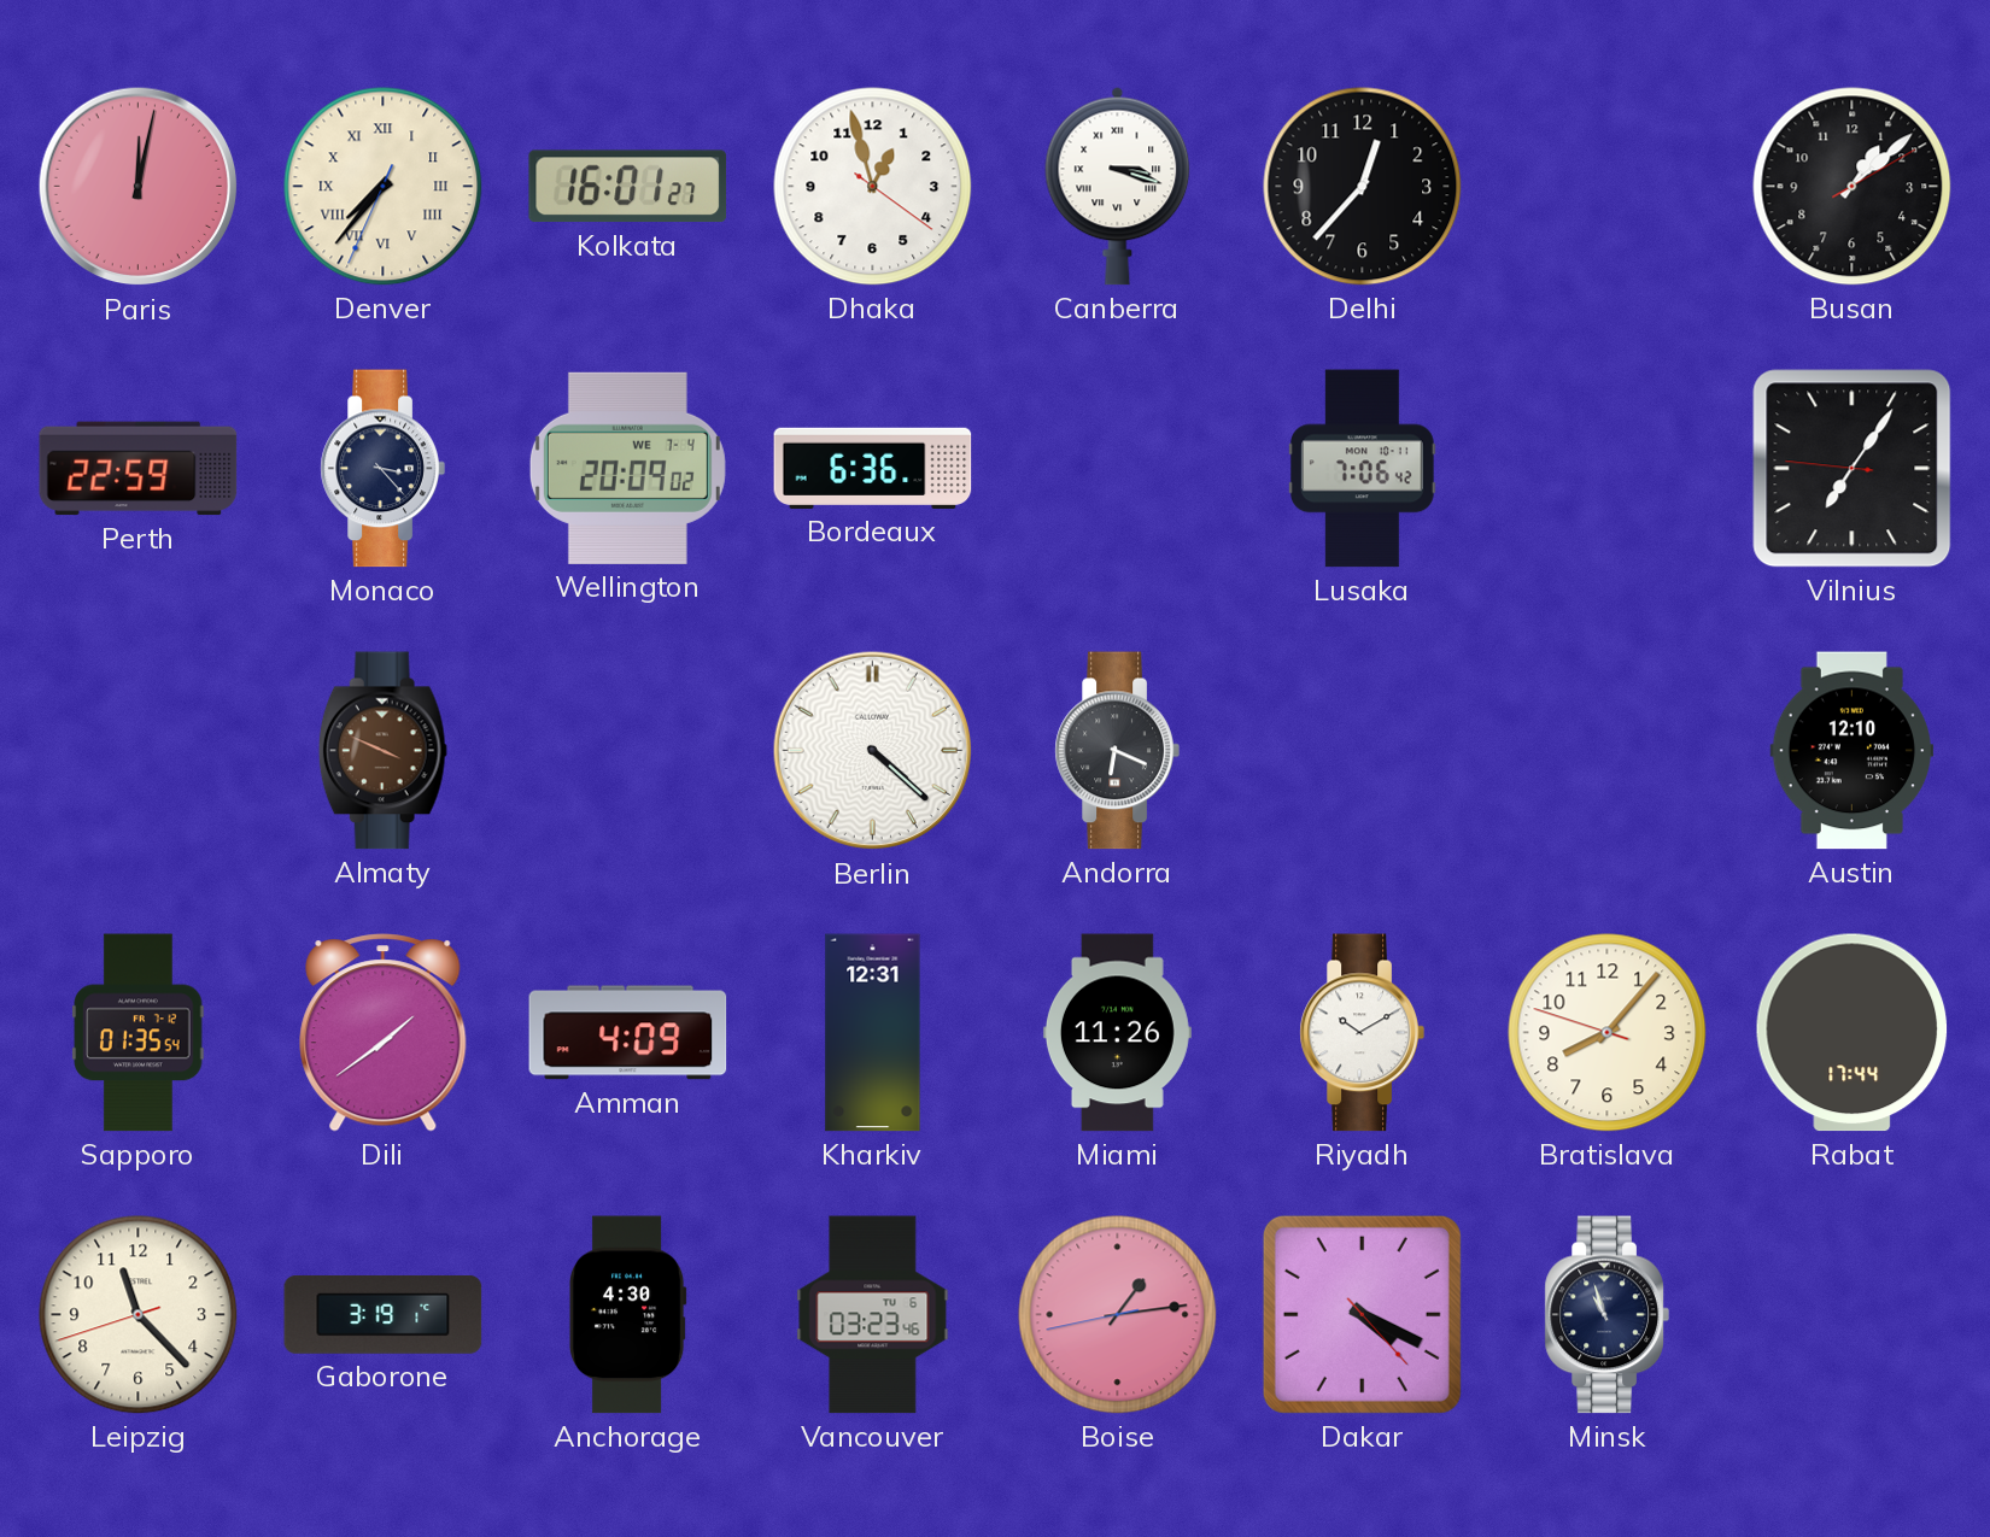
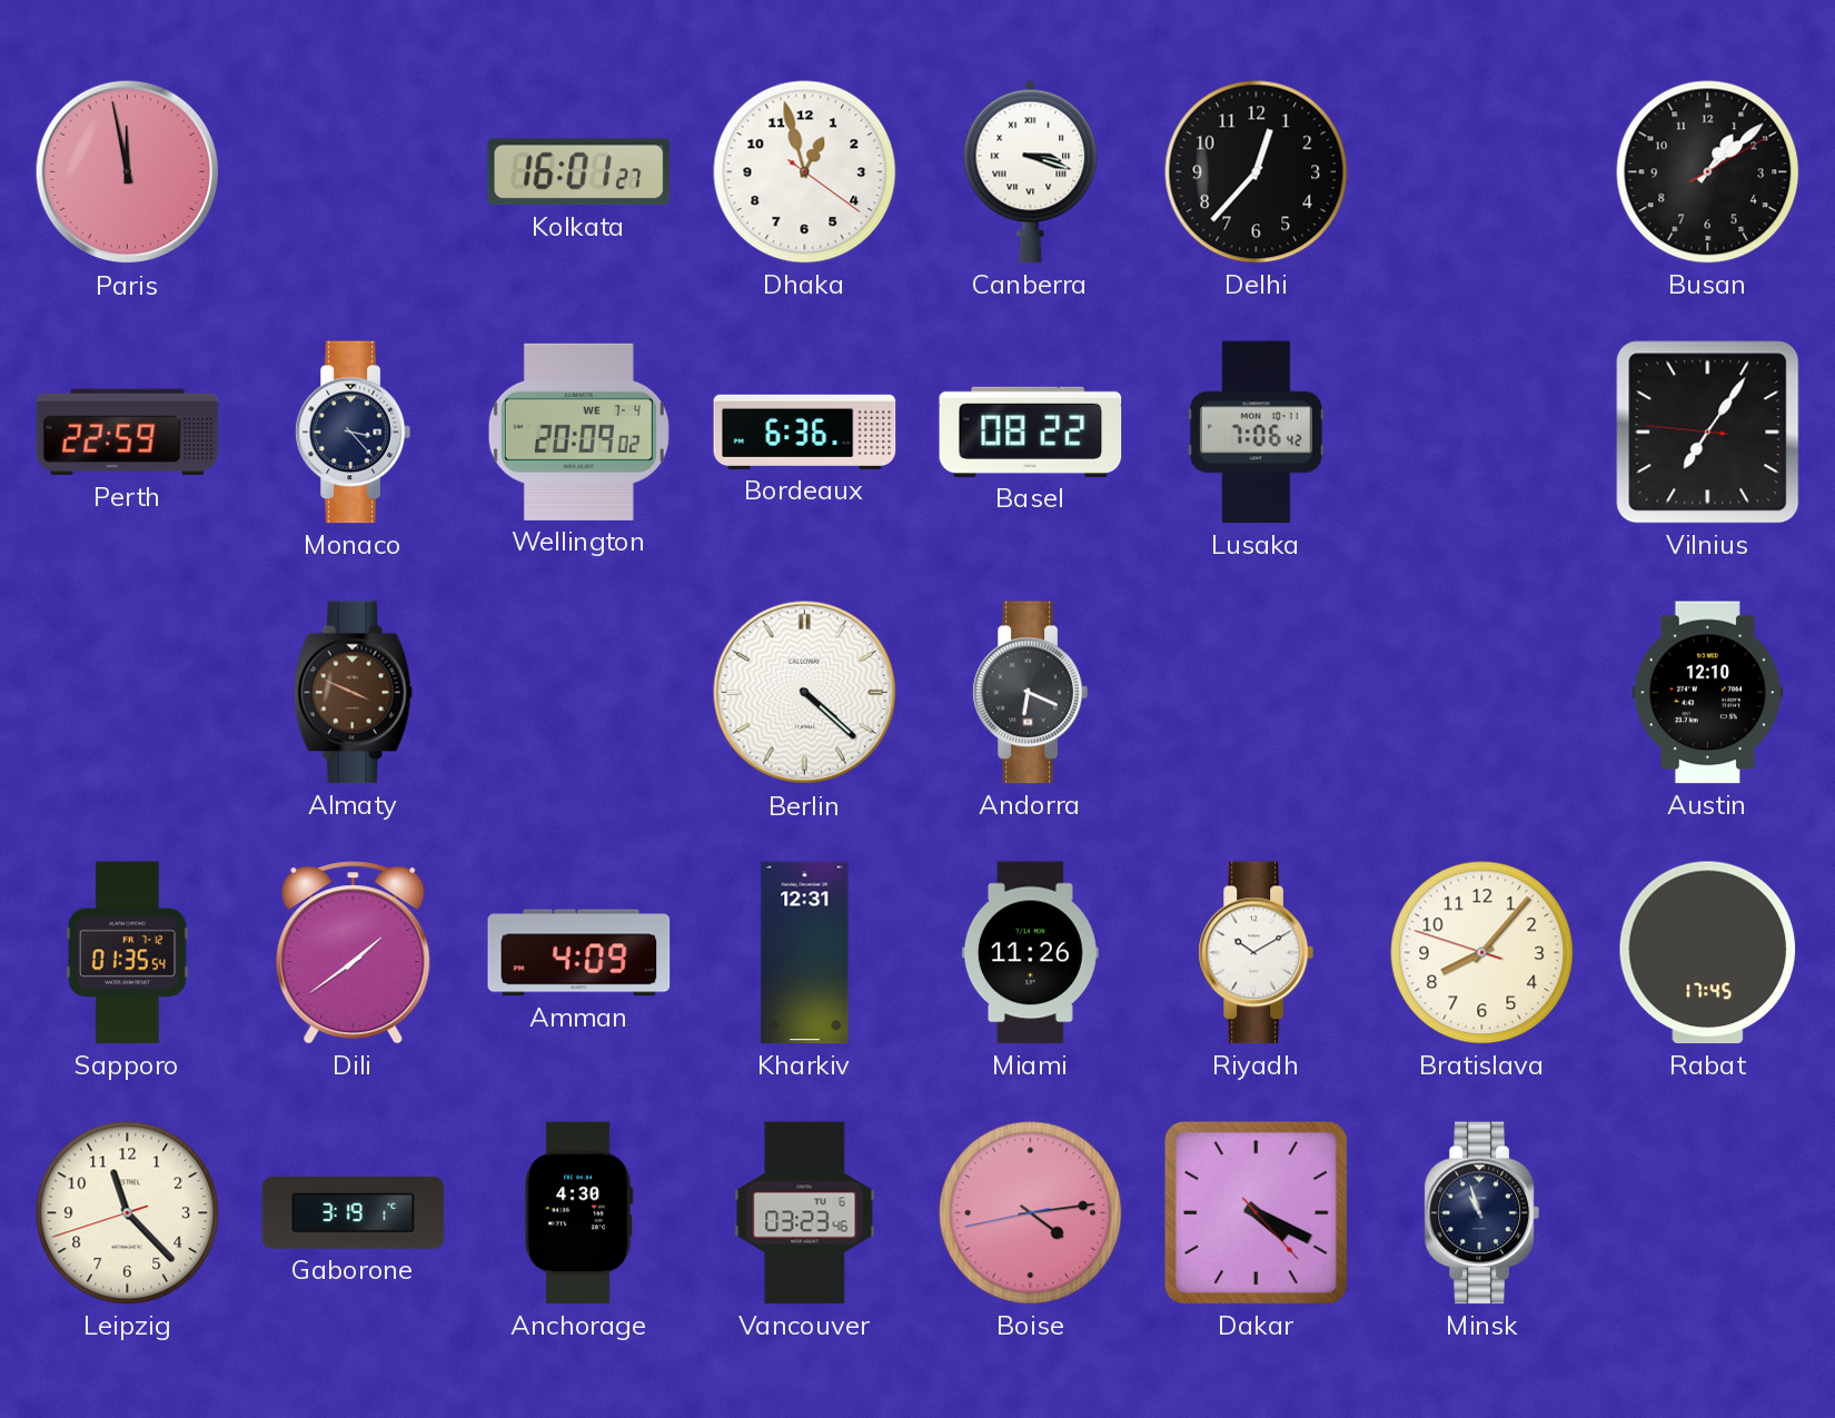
Paris: 12:02 -> 11:58 (128, 172)
Denver: 7:36 -> none (384, 187)
Basel: none -> 08:22 (1031, 432)
Rabat: 17:44 -> 17:45 (1708, 953)
Boise: 1:13 -> 4:13 (1031, 1213)
